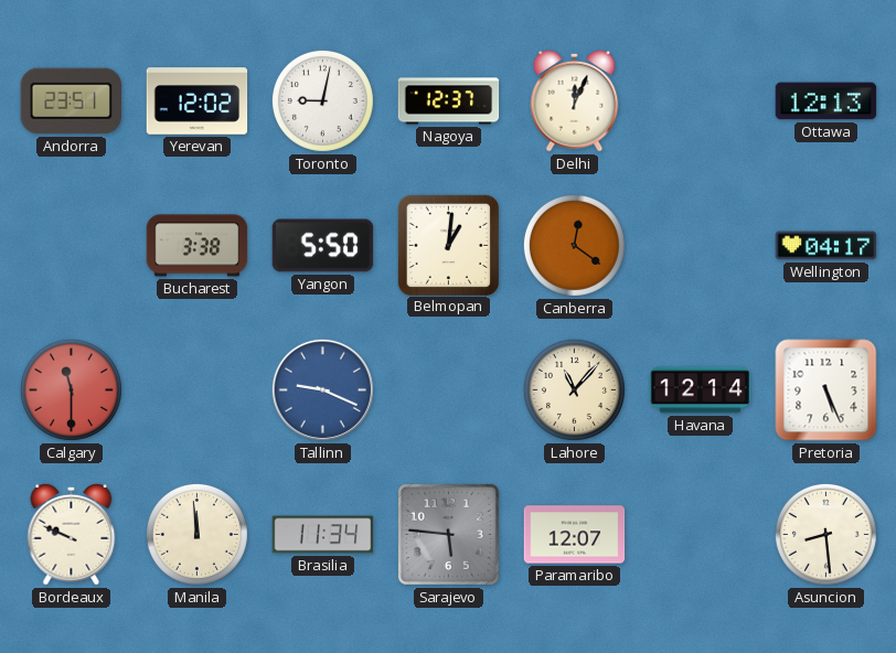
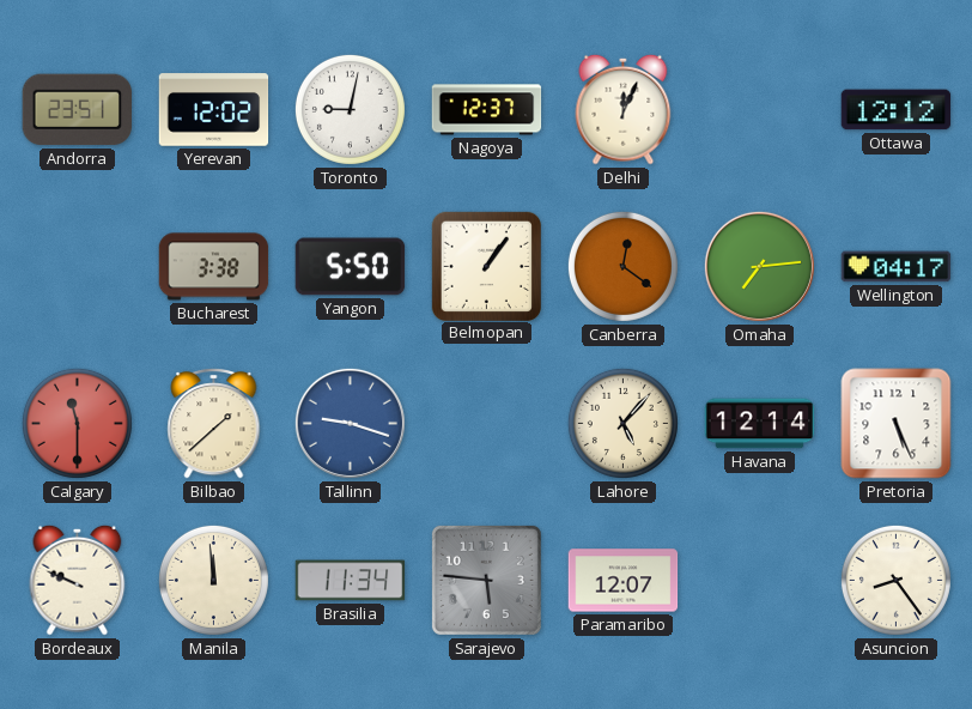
Ottawa: 12:13 -> 12:12 (897, 110)
Belmopan: 1:01 -> 1:06 (486, 266)
Omaha: none -> 7:14 (759, 266)
Bilbao: none -> 1:38 (214, 424)
Tallinn: 9:19 -> 9:18 (350, 423)
Lahore: 11:07 -> 5:07 (622, 423)
Asuncion: 8:29 -> 8:24 (895, 580)
